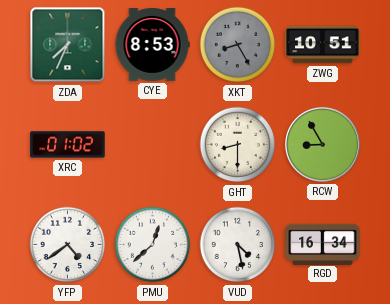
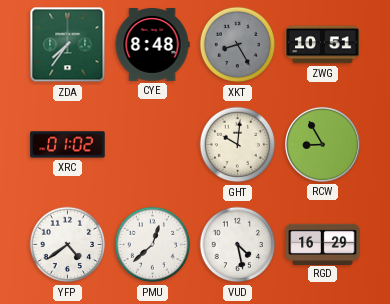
ZDA: 7:34 -> 7:36 (68, 45)
CYE: 8:53 -> 8:48 (152, 45)
GHT: 8:30 -> 10:01 (238, 145)
RGD: 16:34 -> 16:29 (323, 244)
